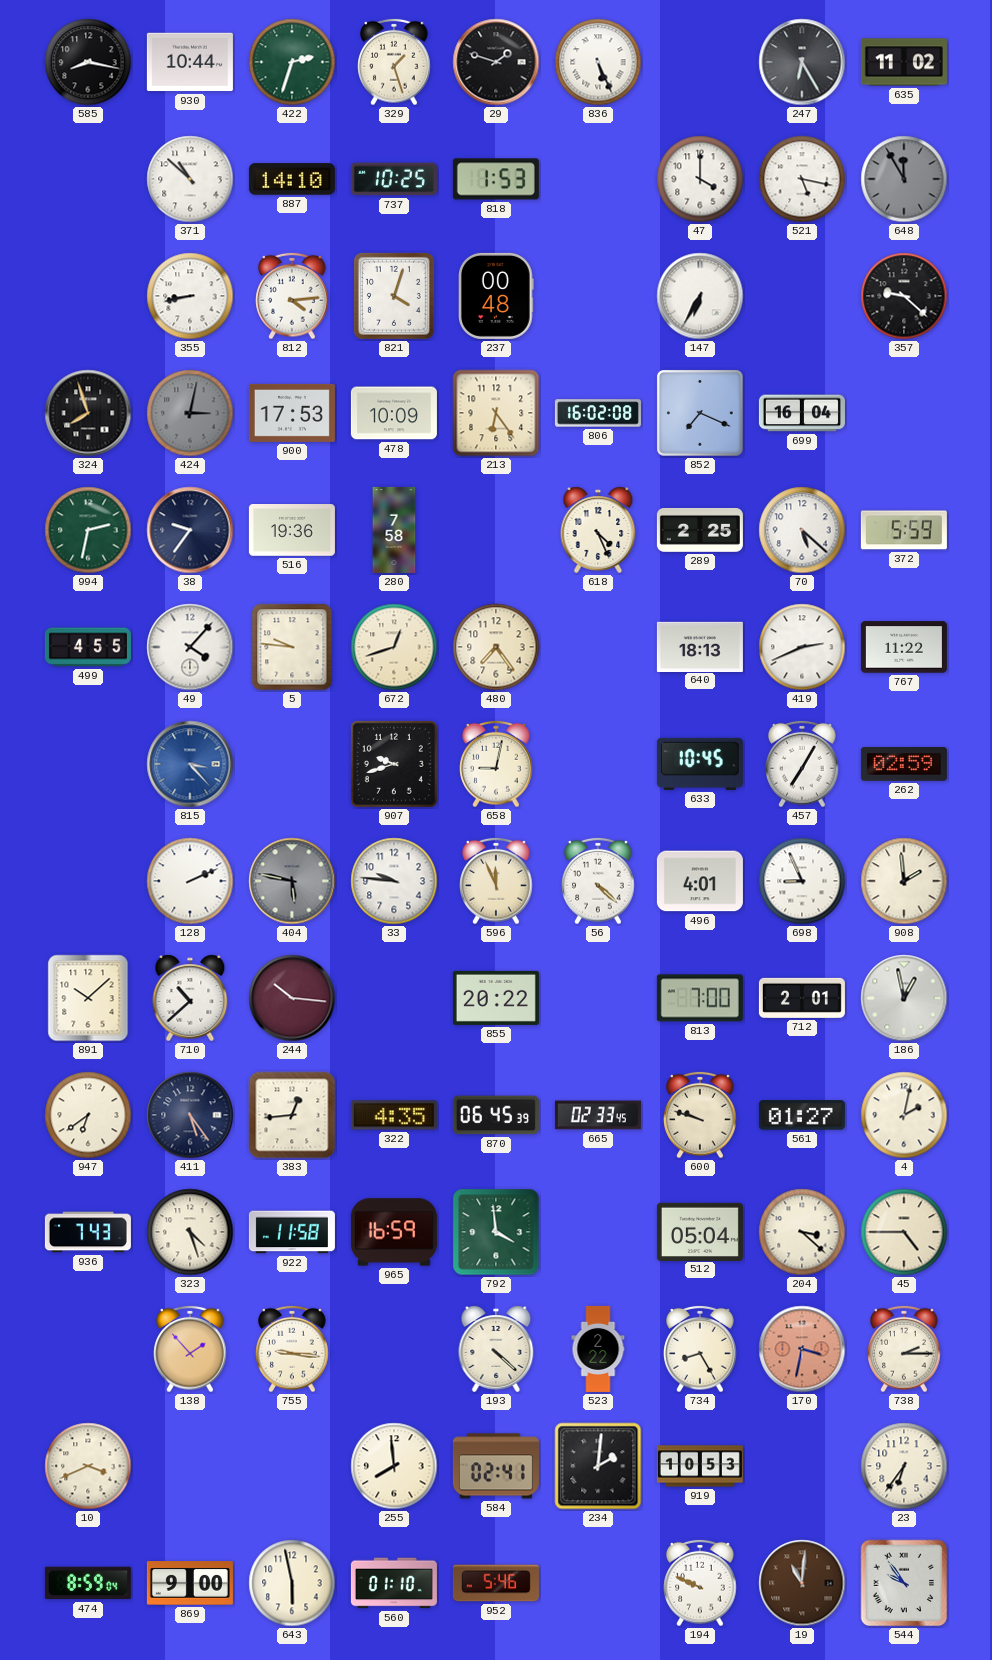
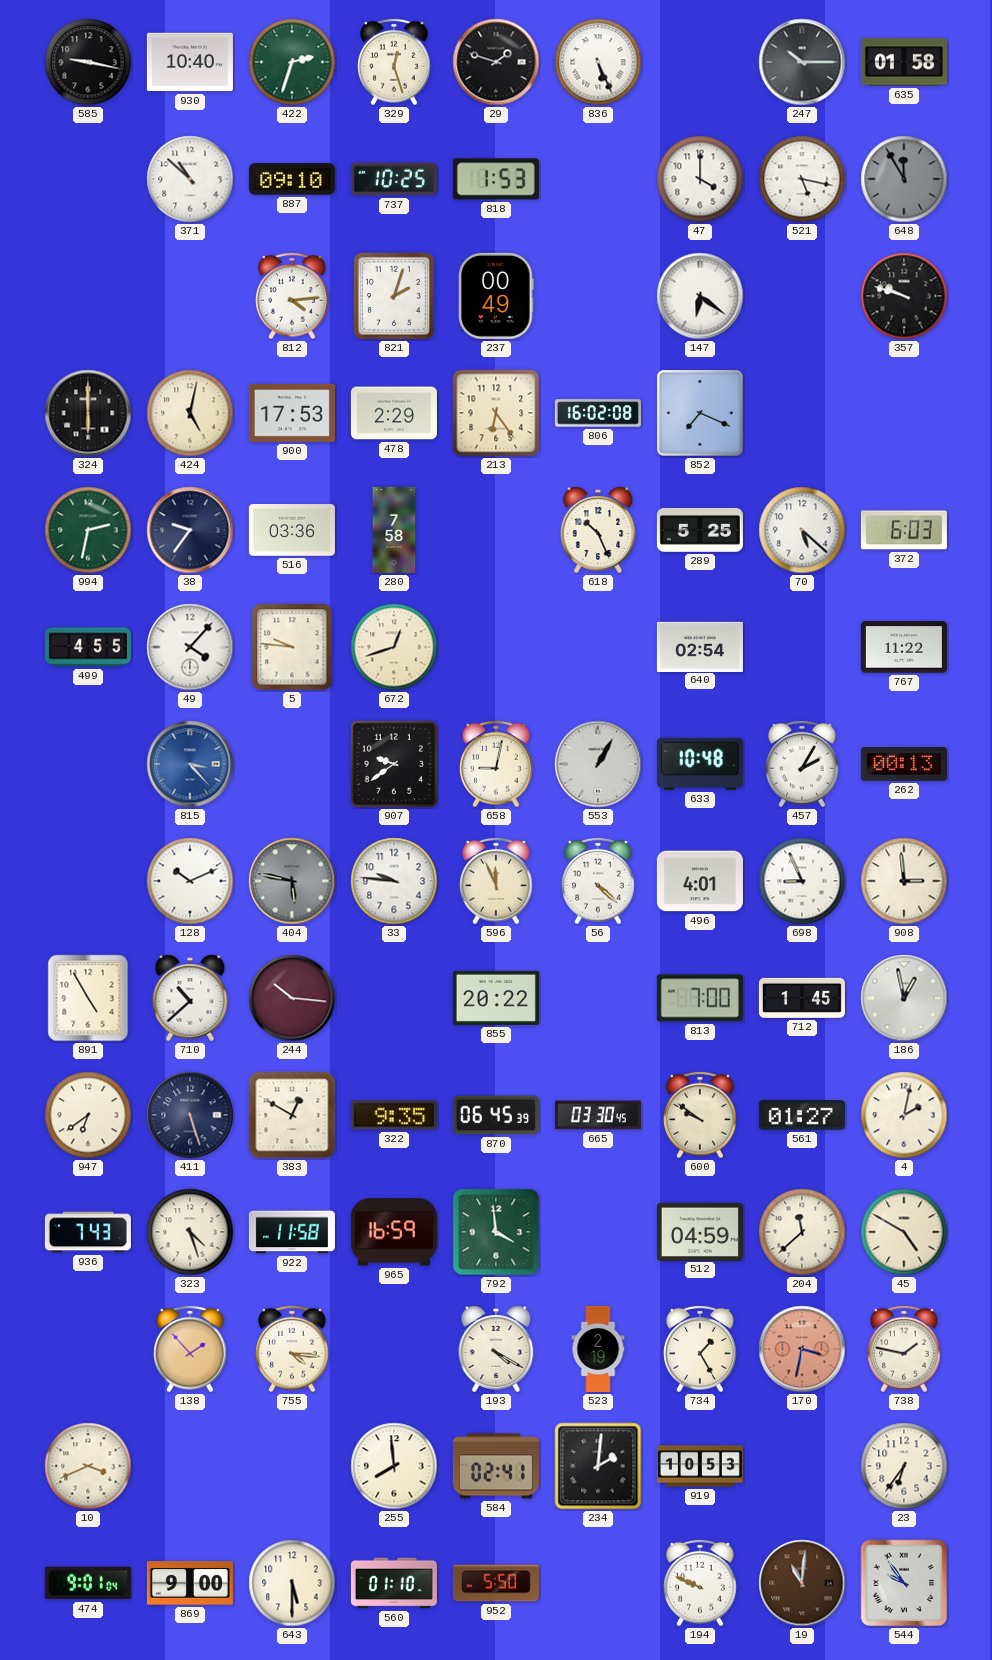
585: 8:17 -> 9:17 (88, 62)
930: 10:44 -> 10:40 (190, 62)
329: 1:27 -> 12:27 (394, 62)
247: 6:25 -> 10:15 (802, 62)
635: 11:02 -> 01:58 (904, 62)
887: 14:10 -> 09:10 (292, 179)
355: 8:43 -> none (190, 296)
821: 4:03 -> 2:03 (394, 296)
237: 00:48 -> 00:49 (497, 296)
147: 6:35 -> 6:21 (700, 296)
357: 9:22 -> 9:48 (904, 296)
324: 7:57 -> 6:00 (88, 413)
424: 3:02 -> 5:02 (190, 413)
424 dial: grey -> cream (190, 413)
478: 10:09 -> 2:29 (394, 413)
699: 16:04 -> none (802, 413)
516: 19:36 -> 03:36 (292, 531)
618: 4:26 -> 10:26 (598, 530)
289: 2:25 -> 5:25 (700, 530)
372: 5:59 -> 6:03 (904, 530)
480: 7:24 -> none (496, 647)
640: 18:13 -> 02:54 (700, 646)
419: 2:41 -> none (802, 647)
907: 9:42 -> 9:39 (394, 764)
553: none -> 1:05 (598, 764)
633: 10:45 -> 10:48 (700, 764)
457: 7:05 -> 2:05 (802, 764)
262: 02:59 -> 00:13 (904, 765)
128: 2:11 -> 10:11 (190, 881)
908: 1:59 -> 2:59 (904, 881)
891: 10:08 -> 4:55 (88, 998)
712: 2:01 -> 1:45 (802, 998)
411: 5:24 -> 5:27 (190, 1115)
383: 12:44 -> 12:50 (292, 1115)
322: 4:35 -> 9:35 (394, 1115)
665: 02:33 -> 03:30 (598, 1115)
600: 9:48 -> 9:51 (700, 1115)
512: 05:04 -> 04:59 (700, 1231)
204: 3:22 -> 11:38 (802, 1232)
45: 4:45 -> 4:50 (904, 1232)
755: 9:16 -> 4:16 (292, 1349)
193: 4:22 -> 4:20 (496, 1349)
523: 2:22 -> 2:19 (598, 1349)
734: 8:25 -> 1:25 (700, 1349)
738: 2:15 -> 1:47 (904, 1349)
474: 8:59 -> 9:01 (88, 1583)
643: 5:58 -> 5:30 (292, 1583)
952: 5:46 -> 5:50 (496, 1583)
